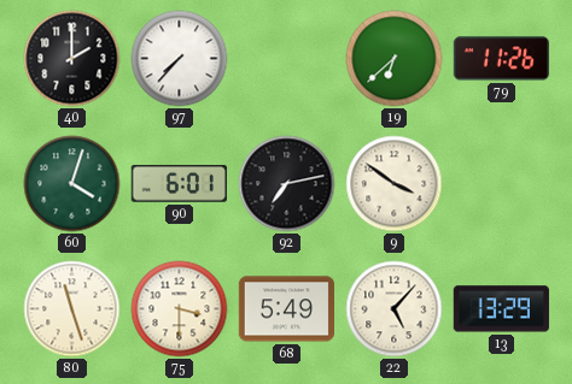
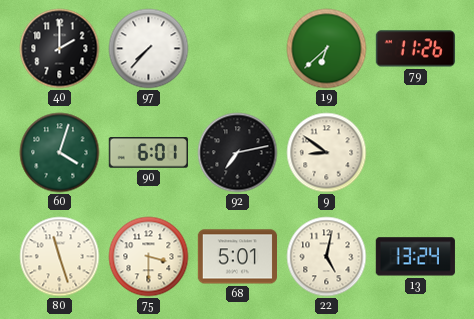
9: 3:51 -> 8:51 (327, 153)
68: 5:49 -> 5:01 (237, 257)
22: 5:07 -> 5:02 (327, 257)
13: 13:29 -> 13:24 (415, 257)
